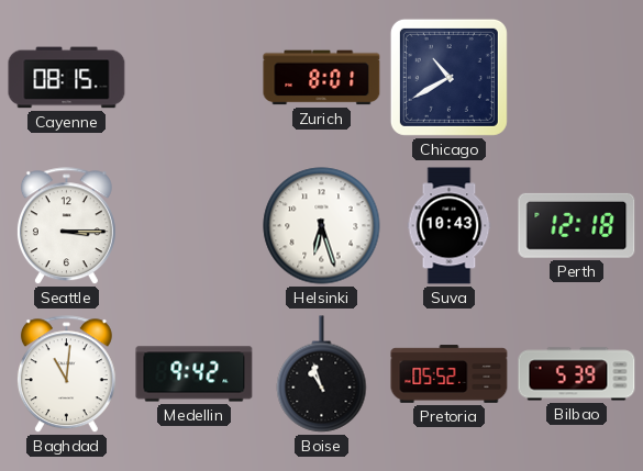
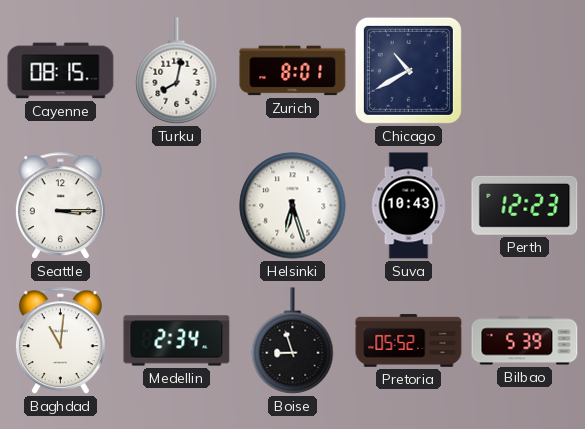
Turku: none -> 8:02 (177, 71)
Perth: 12:18 -> 12:23 (525, 205)
Medellin: 9:42 -> 2:34 (177, 341)
Boise: 10:57 -> 8:57 (293, 341)
